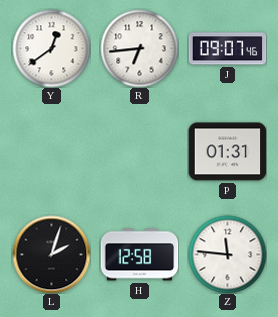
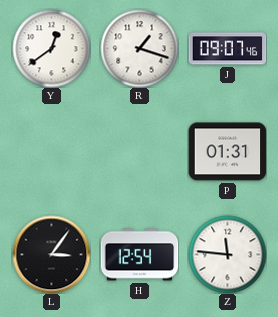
R: 6:44 -> 1:18 (139, 48)
L: 2:03 -> 3:06 (51, 254)
H: 12:58 -> 12:54 (139, 255)
